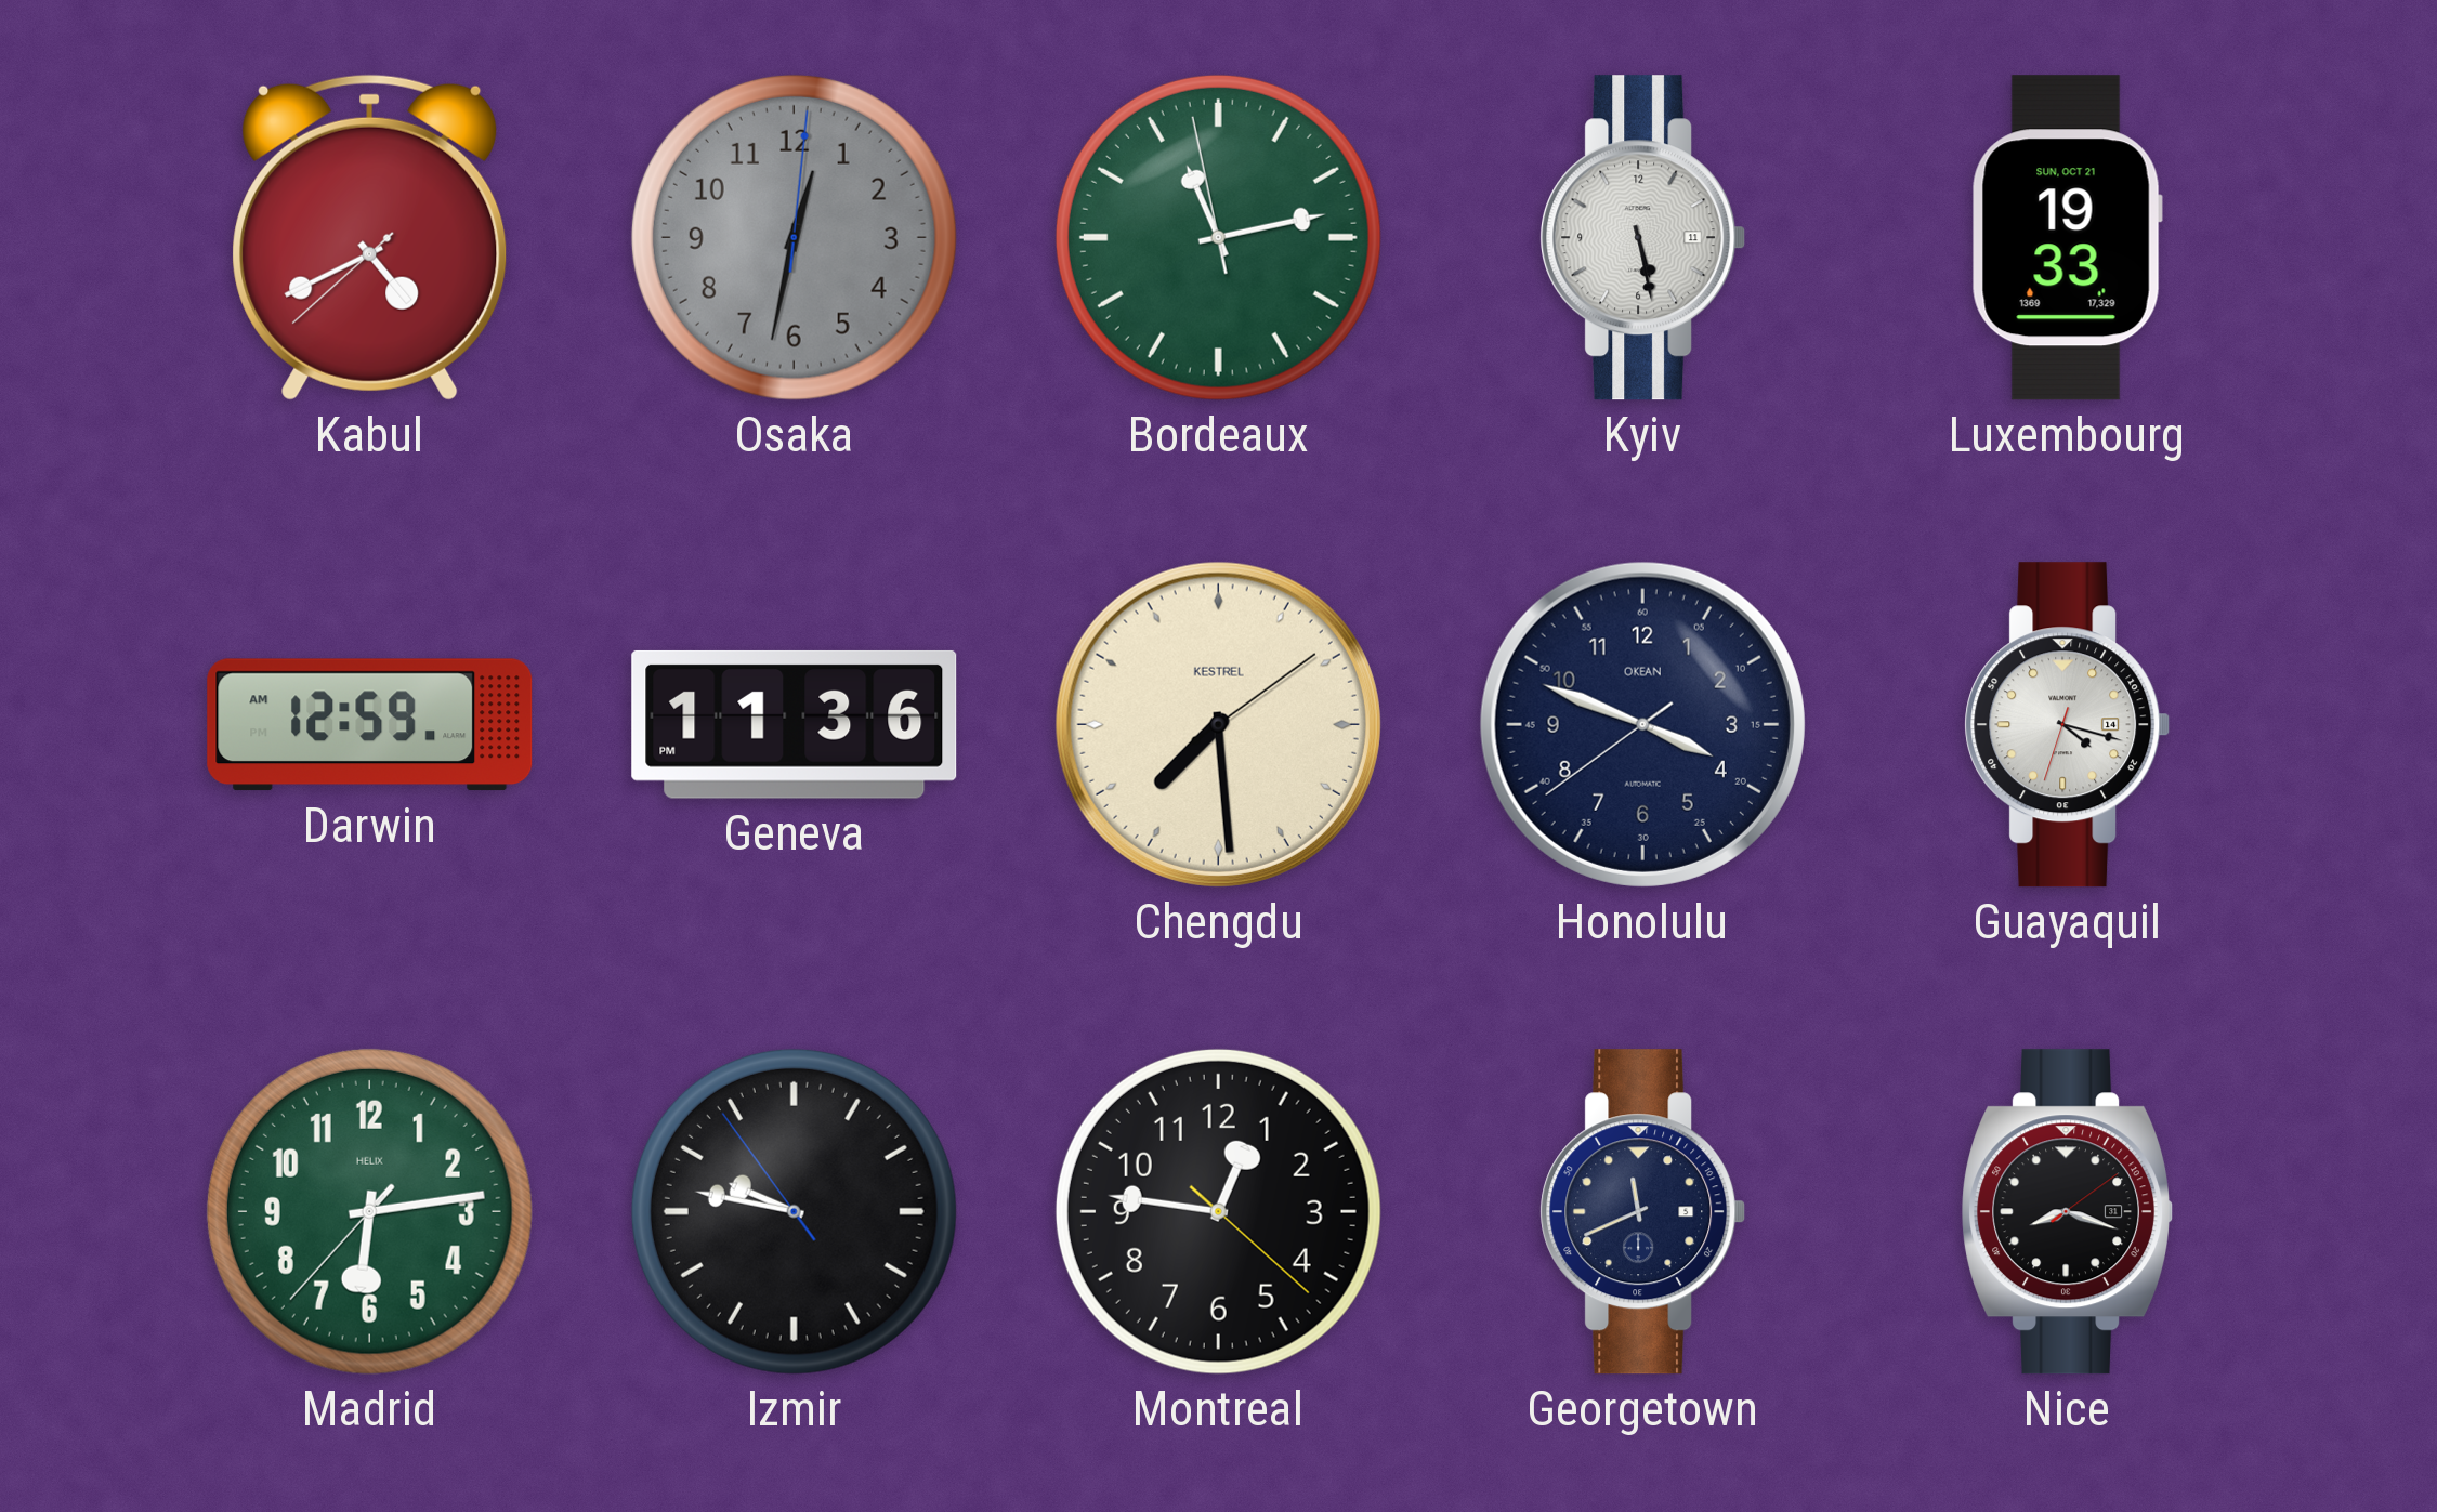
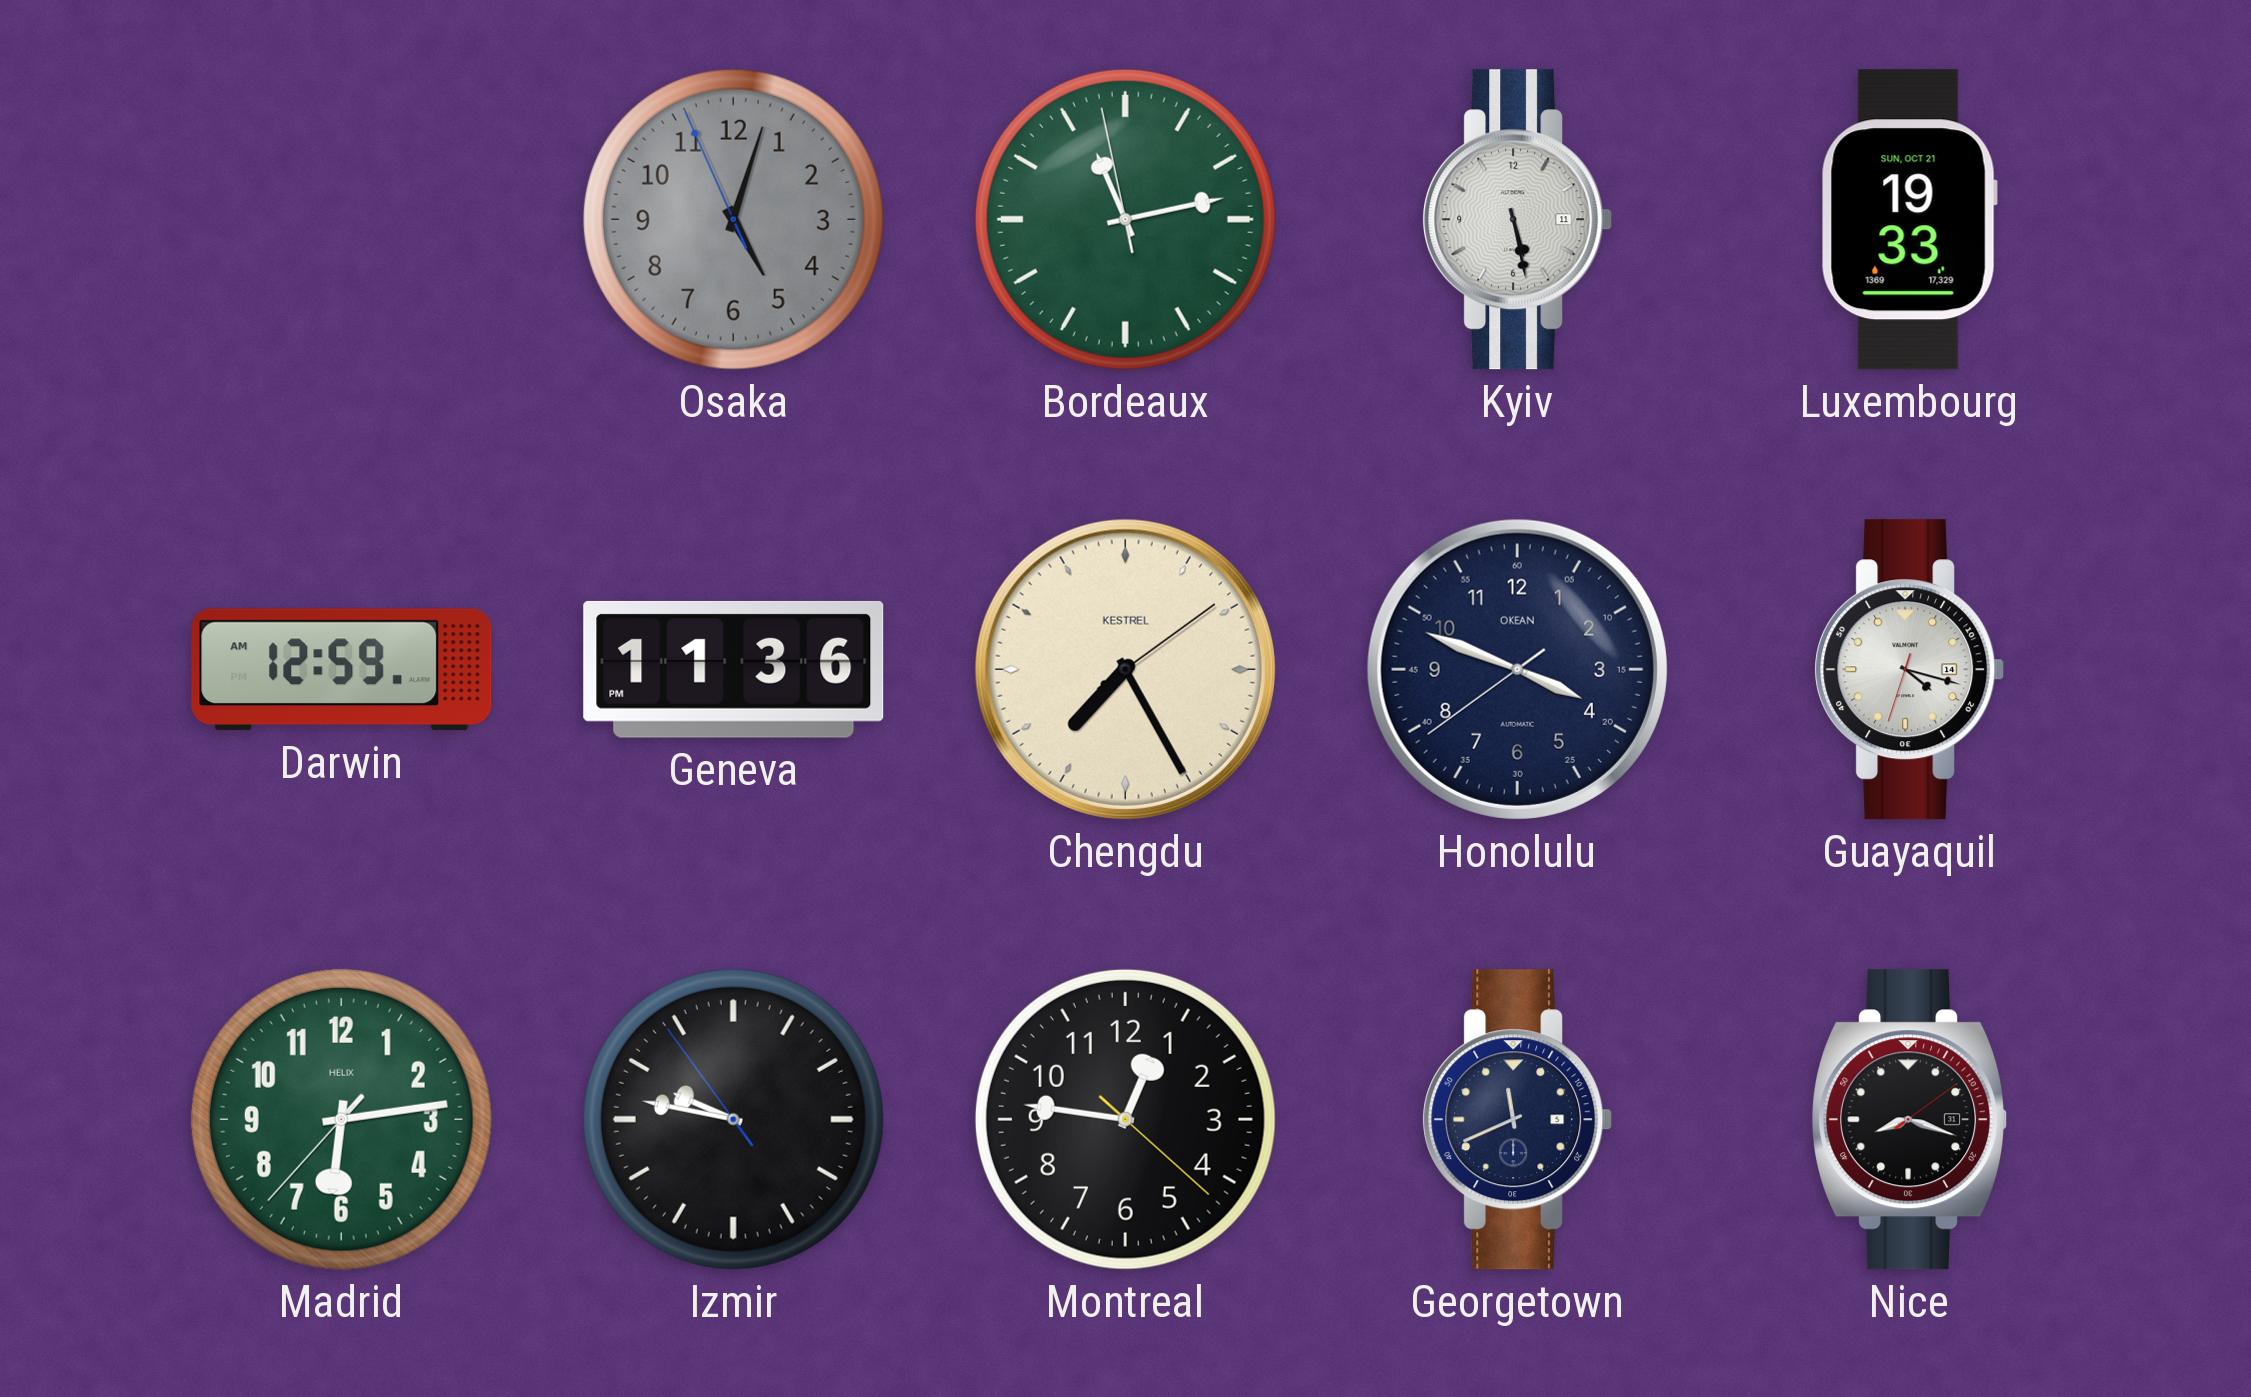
Kabul: 4:40 -> none (370, 237)
Osaka: 12:32 -> 5:02 (733, 219)
Chengdu: 7:29 -> 7:25 (1125, 669)
